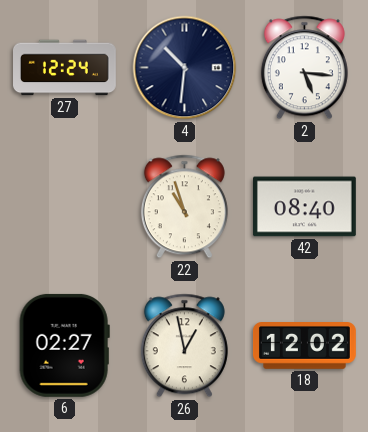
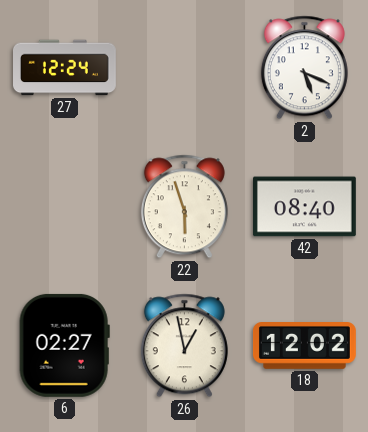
4: 10:31 -> none (185, 68)
2: 5:16 -> 5:19 (304, 68)
22: 10:57 -> 5:57 (184, 207)
